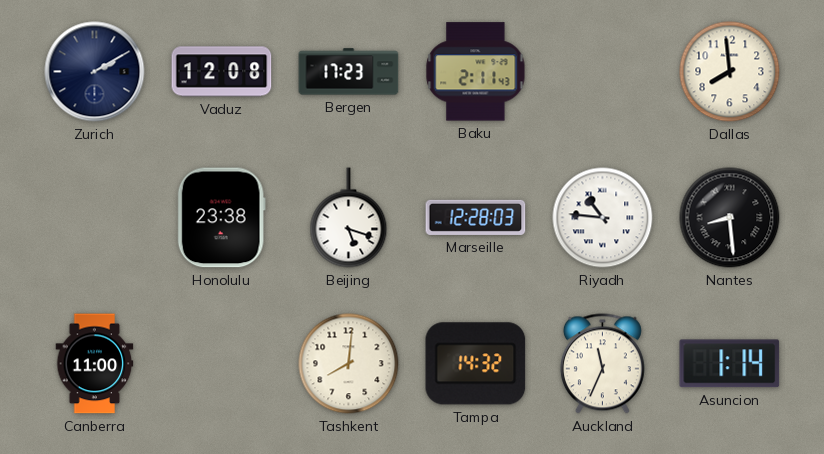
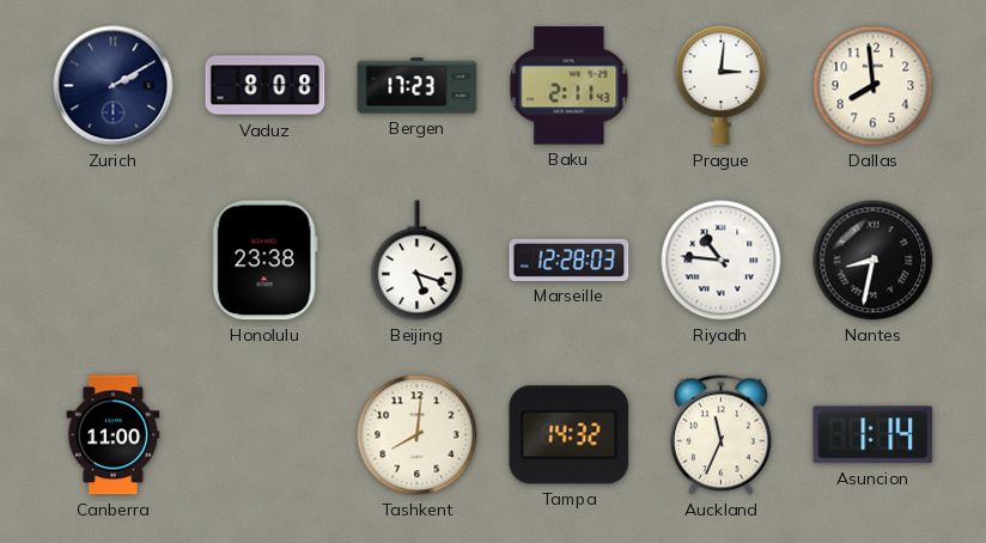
Vaduz: 12:08 -> 8:08 (266, 86)
Prague: none -> 3:01 (722, 86)
Nantes: 8:29 -> 8:32 (874, 261)
